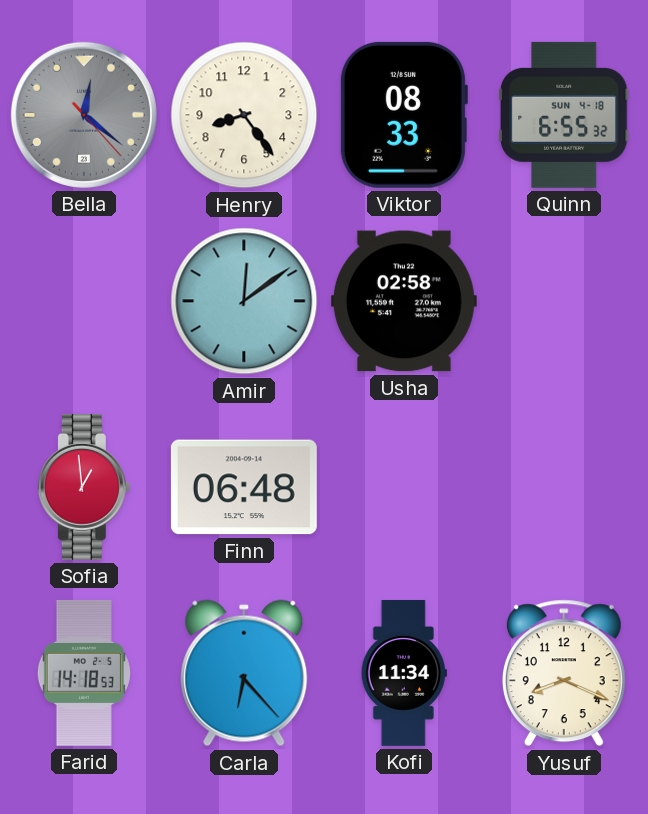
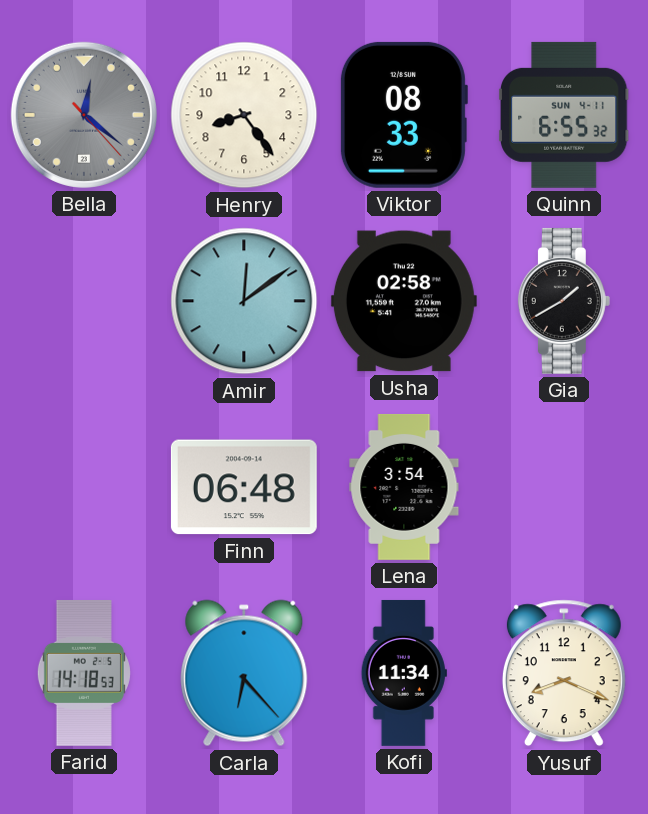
Quinn date: SUN 4-18 -> SUN 4-11 (564, 115)
Gia: none -> 1:40 (564, 301)
Sofia: 12:59 -> none (84, 487)
Lena: none -> 3:54 (404, 487)
